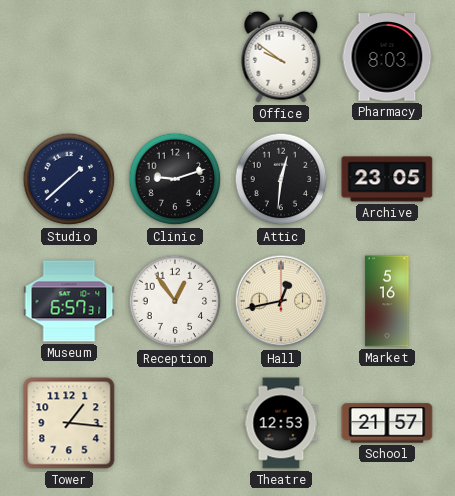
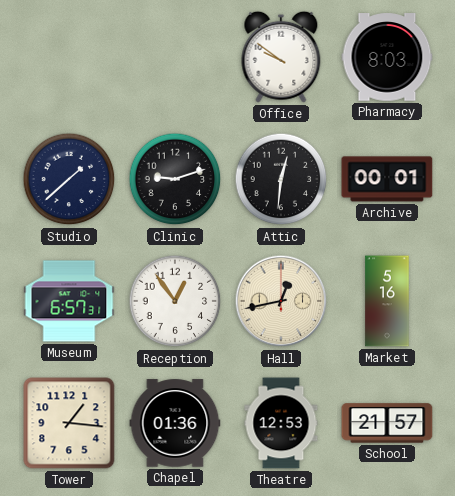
Archive: 23:05 -> 00:01 (387, 179)
Chapel: none -> 01:36 (175, 423)
